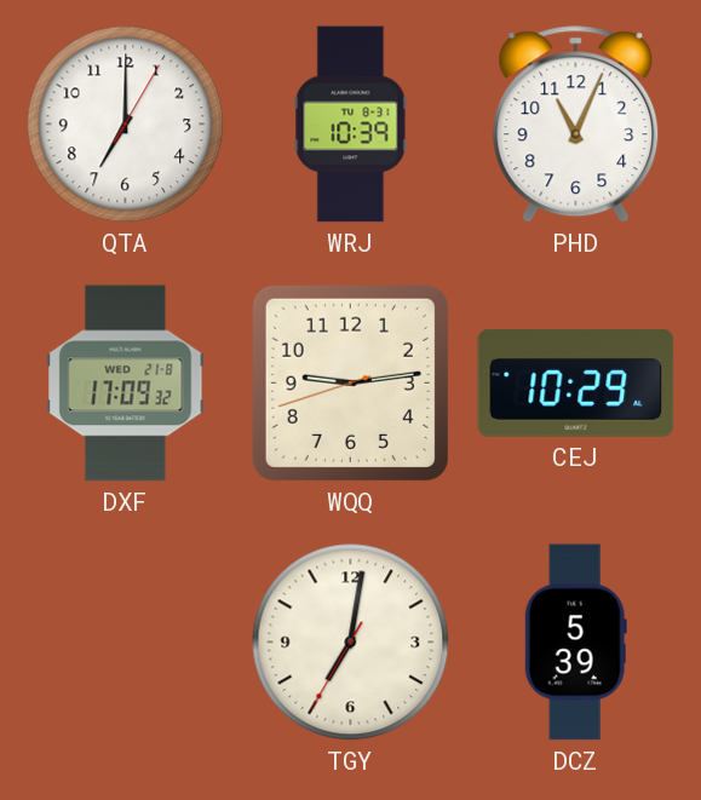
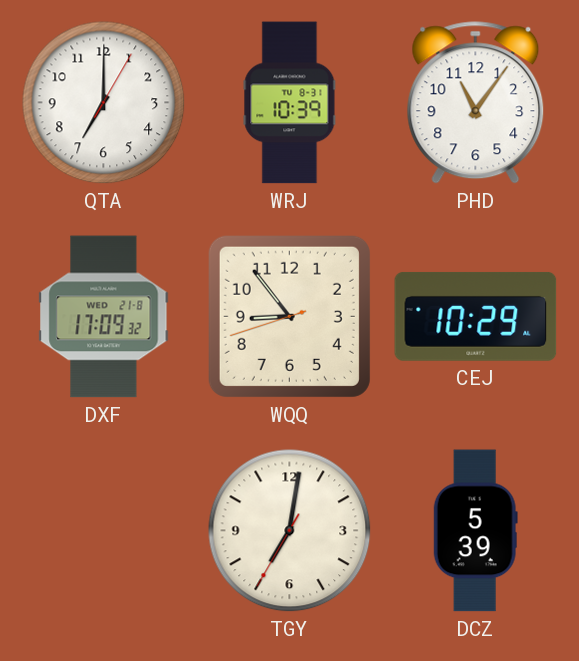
PHD: 11:04 -> 11:06 (476, 103)
WQQ: 9:13 -> 8:53 (289, 316)
